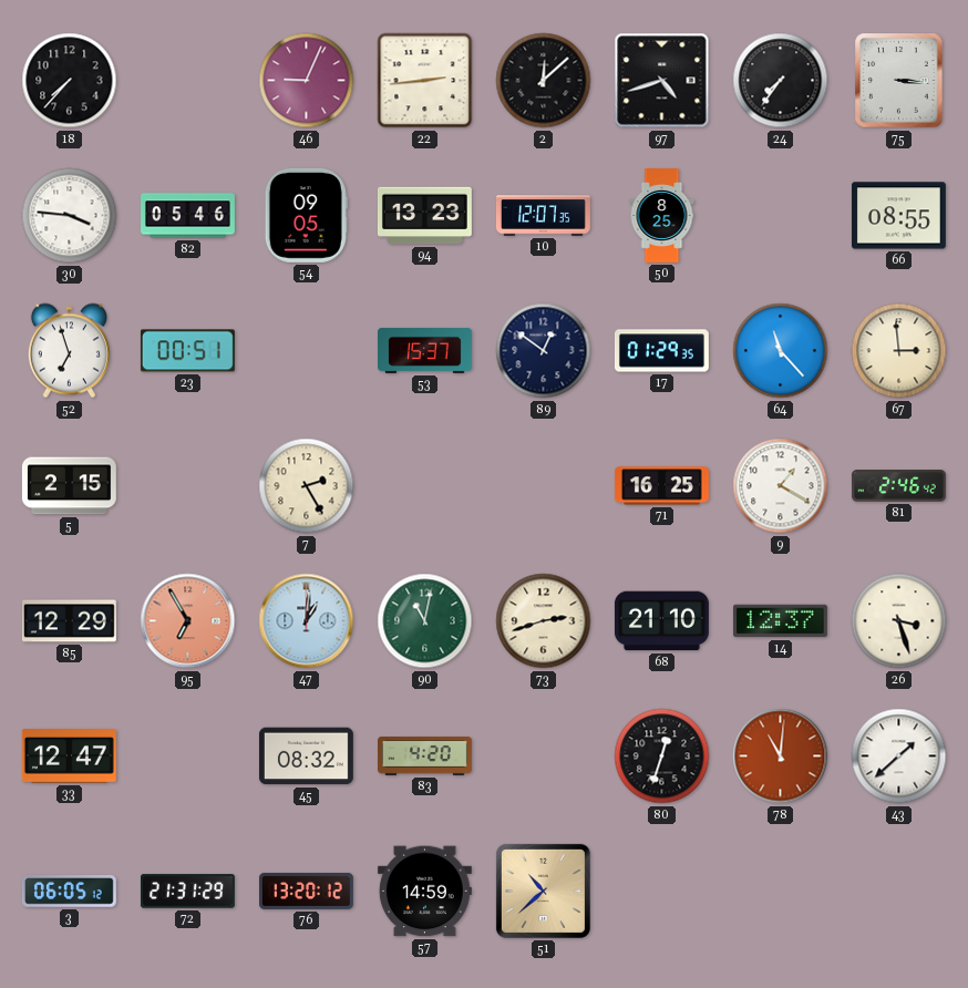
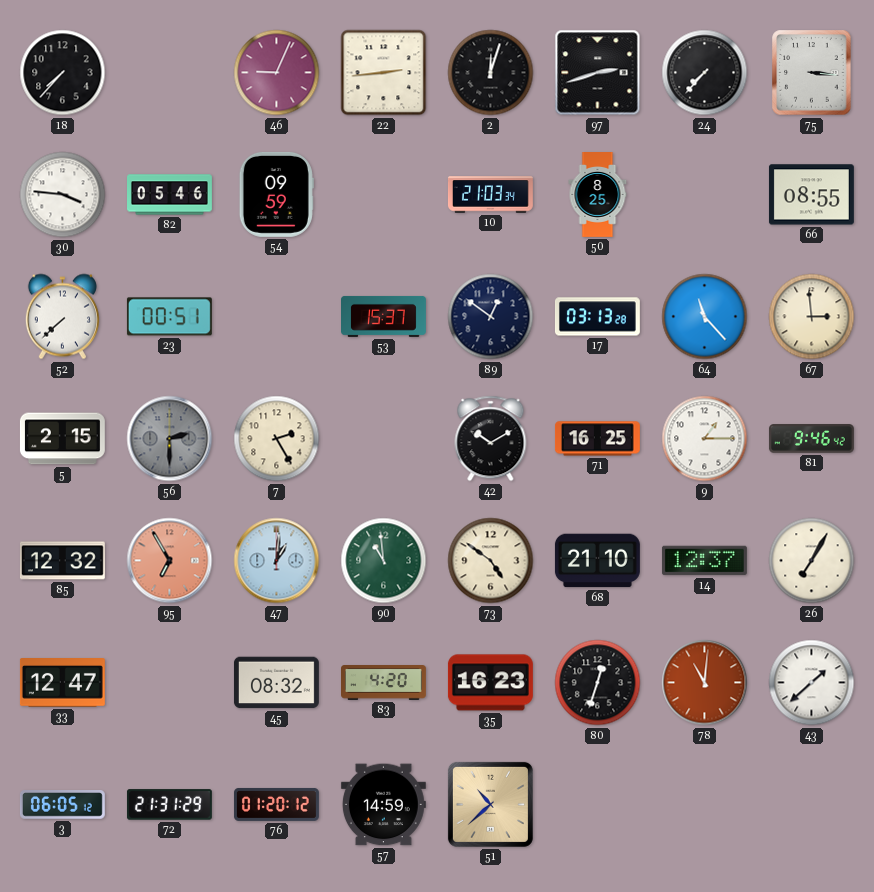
2: 12:08 -> 12:03 (491, 73)
97: 4:42 -> 2:42 (598, 73)
24: 7:36 -> 7:37 (705, 73)
54: 09:05 -> 09:59 (276, 194)
94: 13:23 -> none (424, 216)
10: 12:07 -> 21:03 (490, 195)
52: 6:57 -> 7:38 (62, 317)
17: 01:29 -> 03:13 (597, 317)
56: none -> 2:30 (170, 439)
42: none -> 10:10 (491, 439)
9: 1:20 -> 1:15 (705, 439)
81: 2:46 -> 9:46 (811, 439)
85: 12:29 -> 12:32 (62, 561)
90: 11:02 -> 10:59 (384, 561)
73: 2:42 -> 4:51 (491, 561)
26: 3:27 -> 7:05 (812, 561)
35: none -> 16:23 (490, 683)
76: 13:20 -> 01:20 (276, 804)
